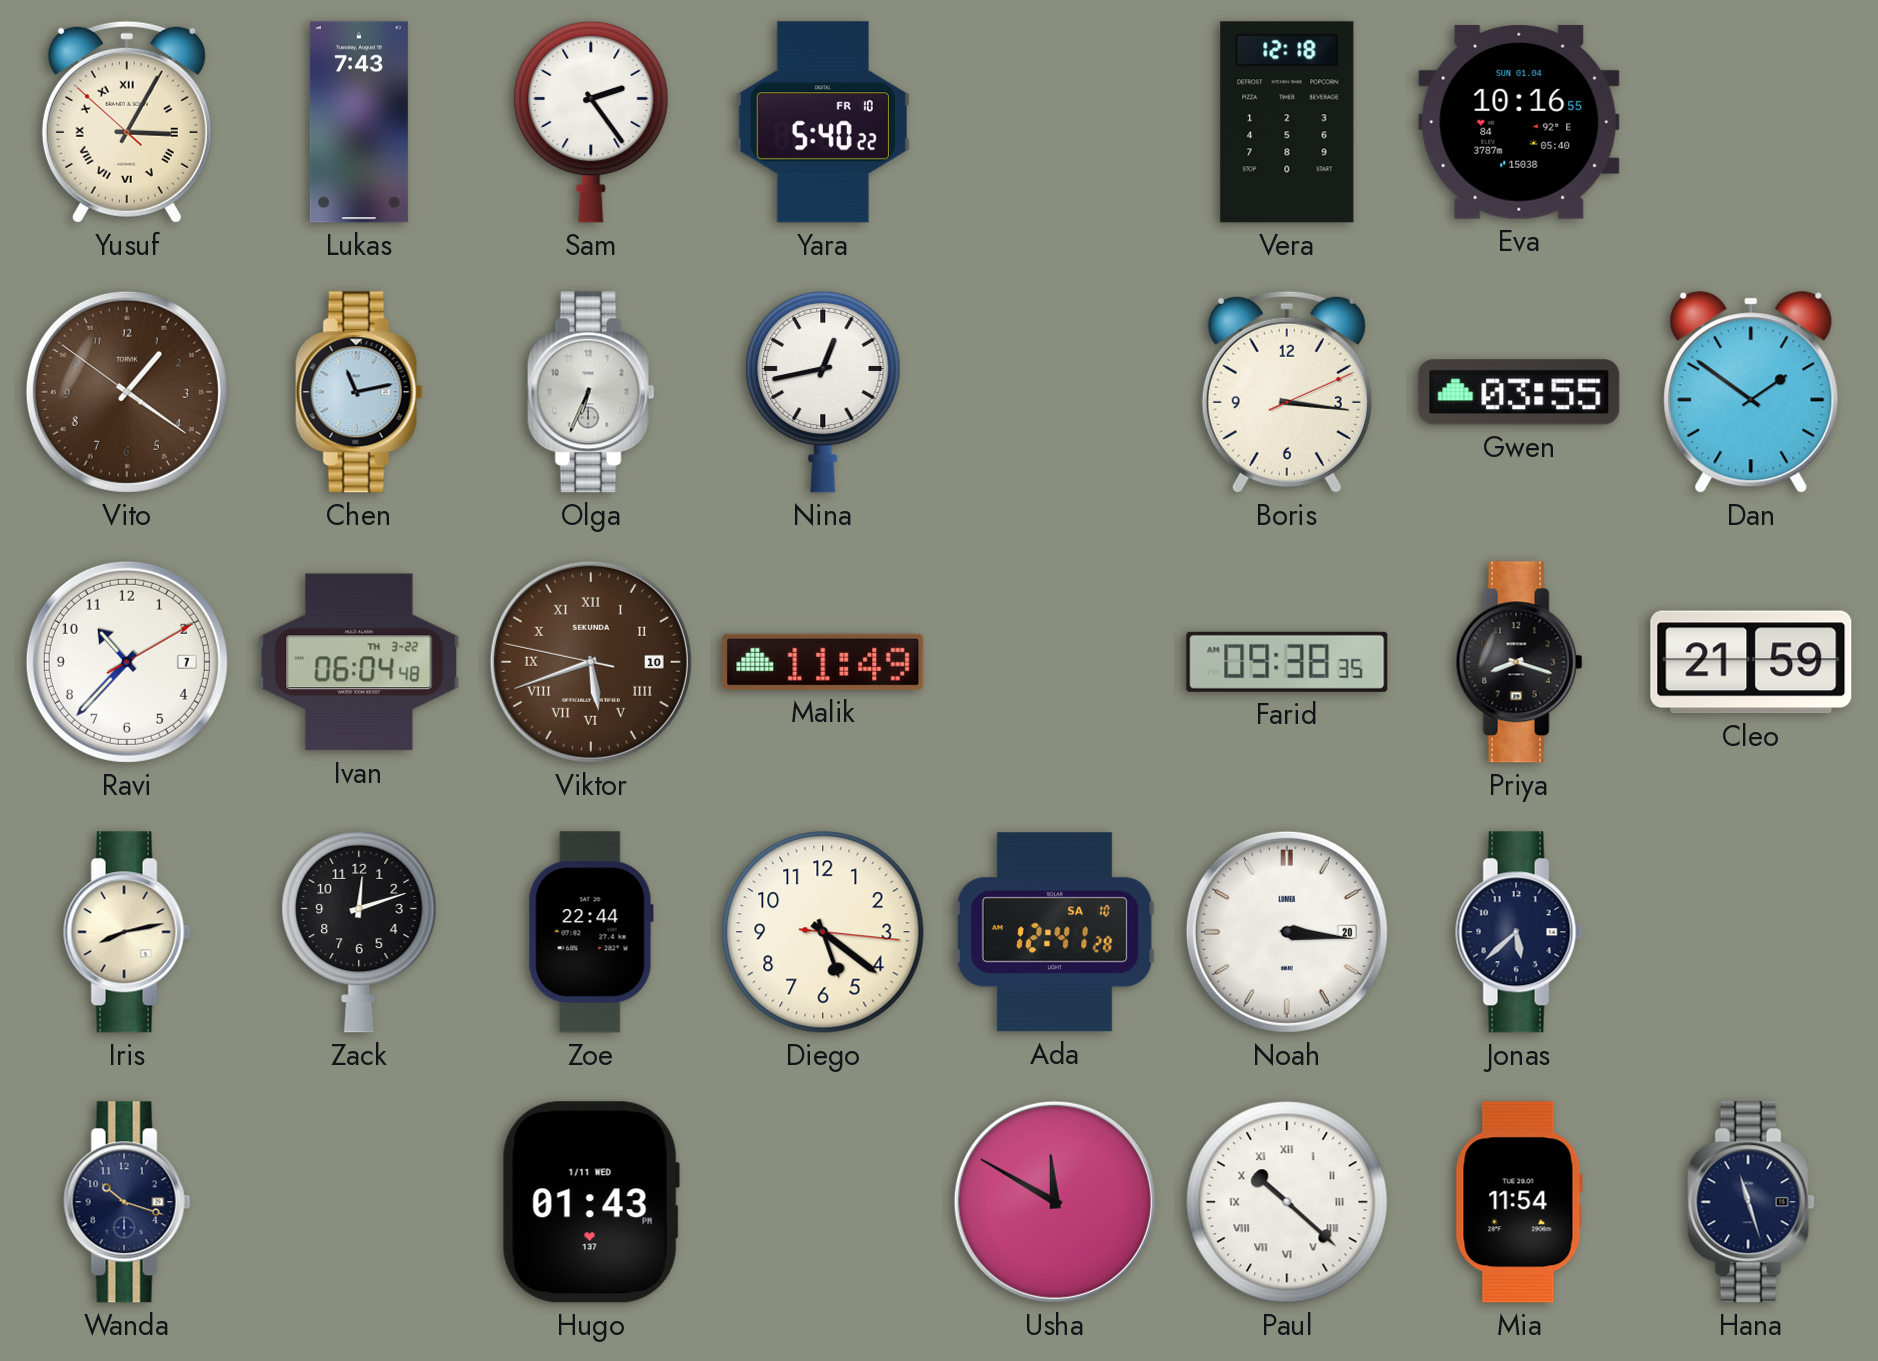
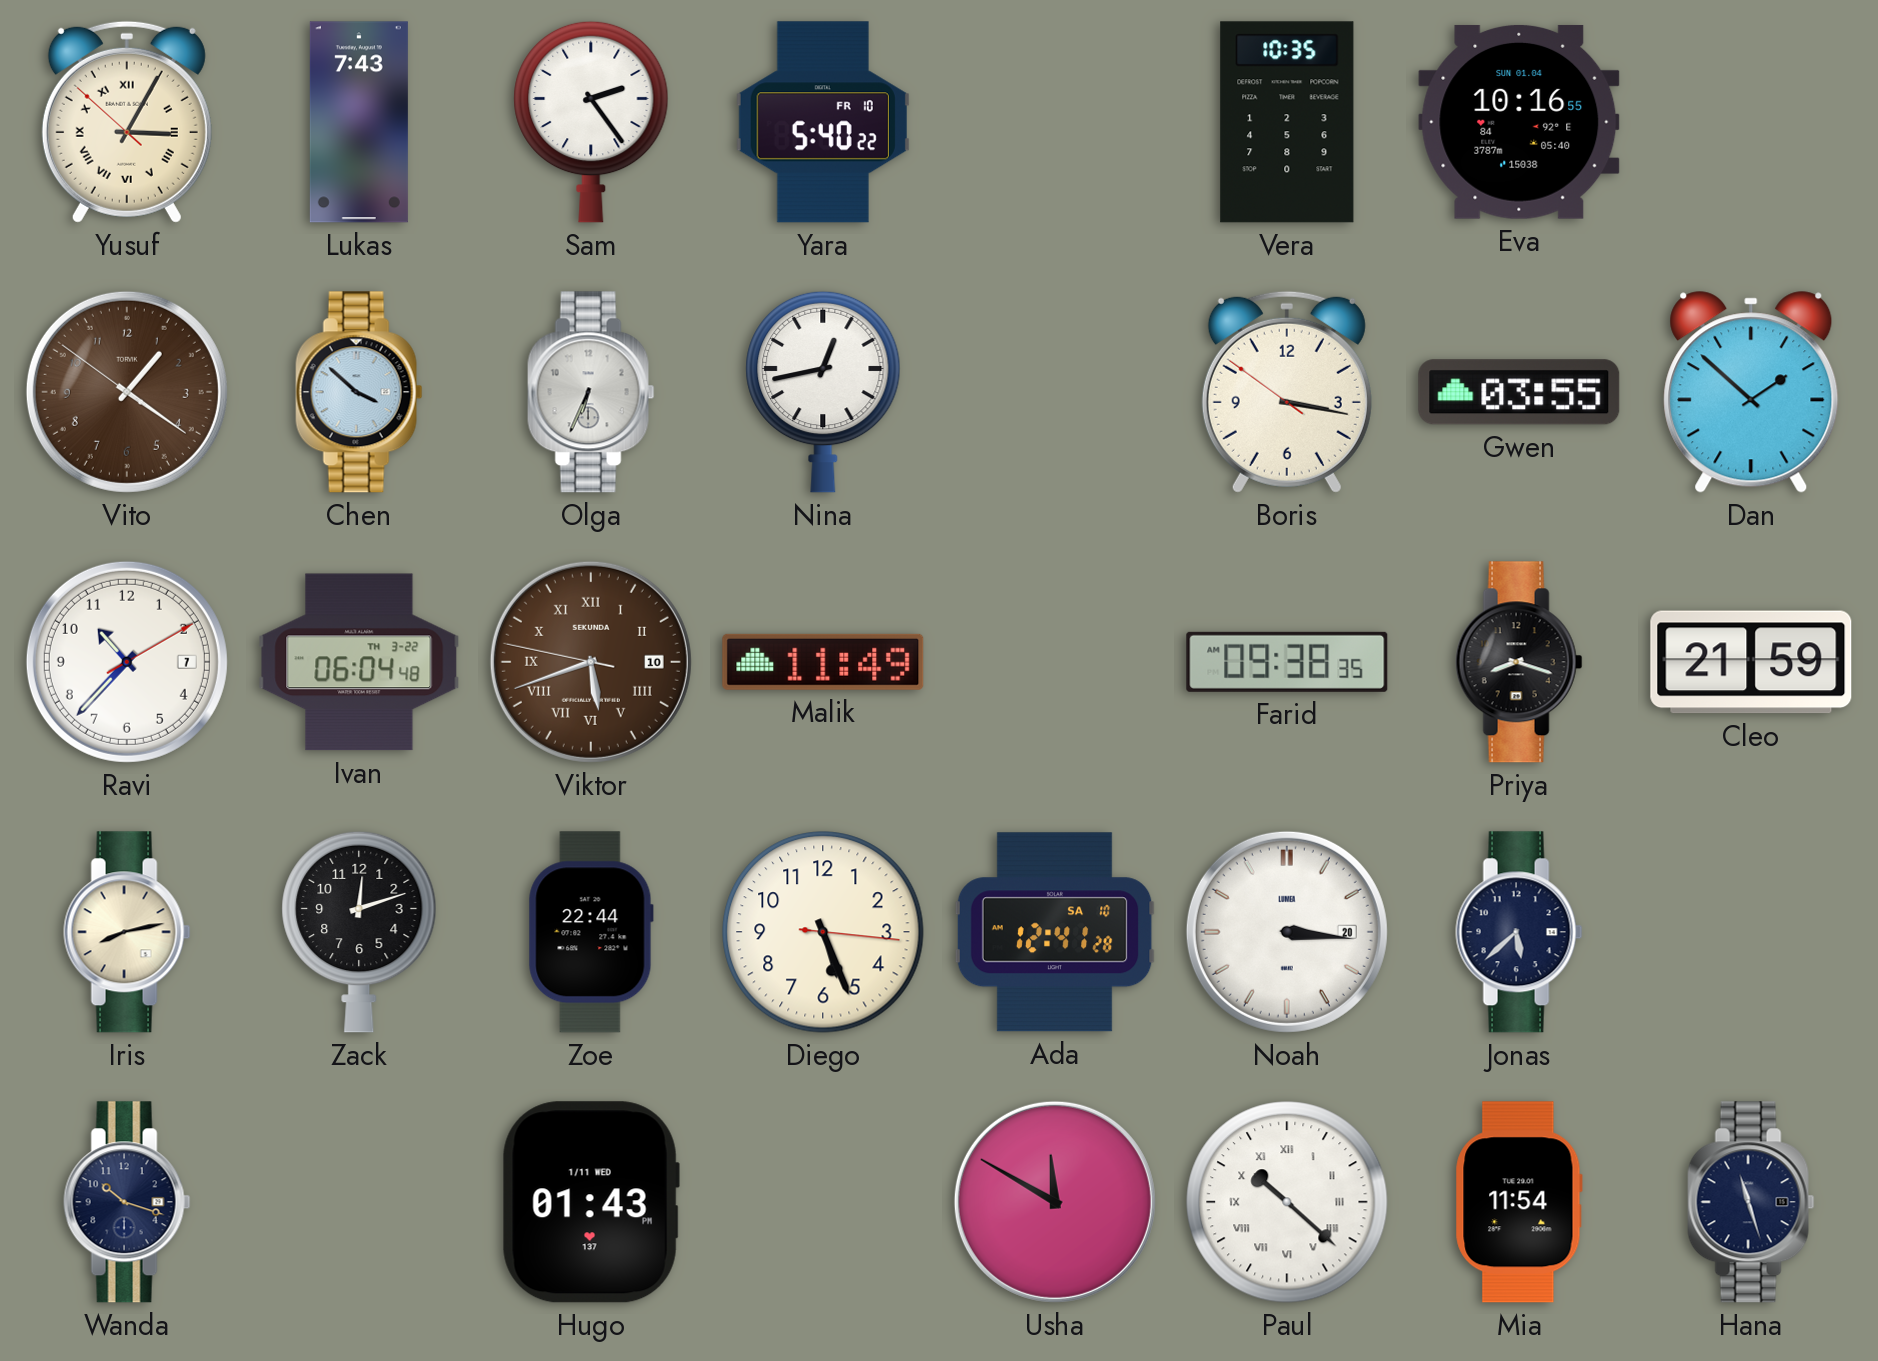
Vera: 12:18 -> 10:35 (1287, 122)
Chen: 11:13 -> 3:52 (359, 392)
Boris: 3:16:11 -> 3:16:51 (1287, 392)
Dan: 1:51 -> 1:52 (1751, 392)
Diego: 5:21 -> 5:26 (823, 932)
